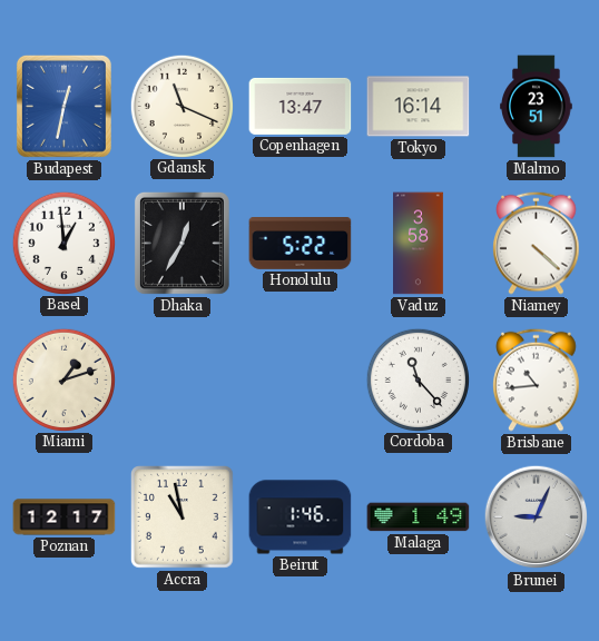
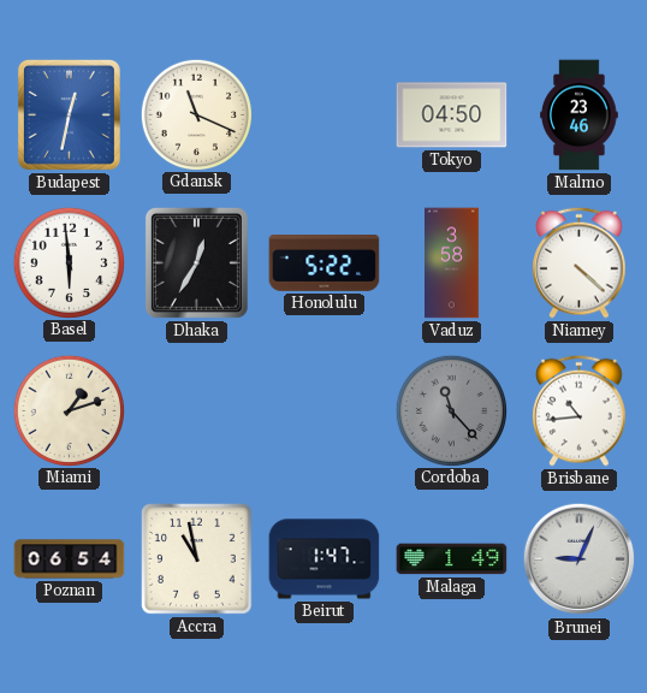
Copenhagen: 13:47 -> none (301, 106)
Tokyo: 16:14 -> 04:50 (452, 115)
Malmo: 23:51 -> 23:46 (580, 115)
Basel: 12:59 -> 5:59 (69, 262)
Cordoba dial: white -> grey (451, 410)
Poznan: 12:17 -> 06:54 (70, 559)
Beirut: 1:46 -> 1:47 (325, 559)
